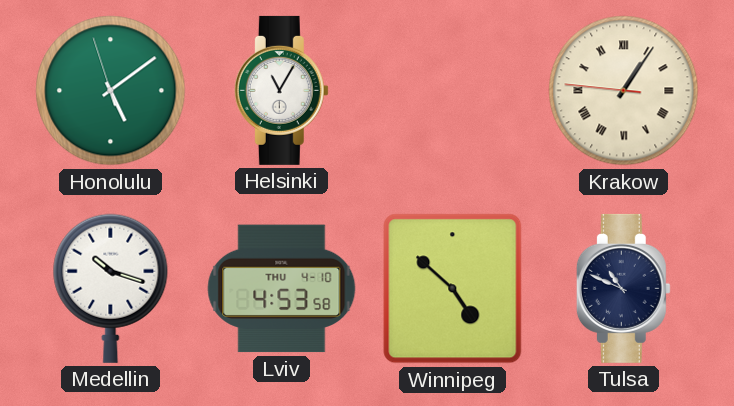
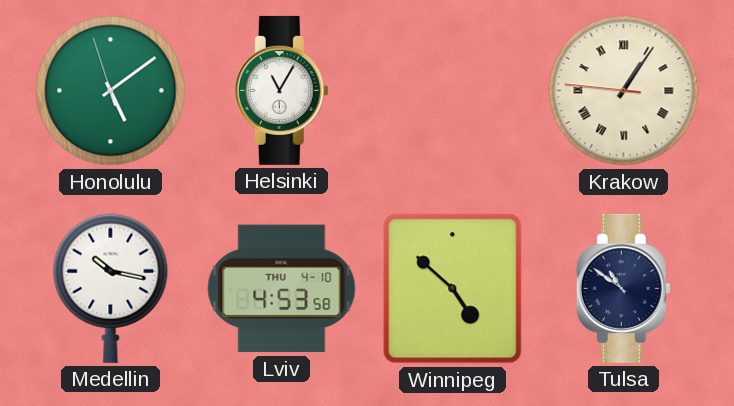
Medellin: 10:18 -> 10:17 (111, 288)
Tulsa: 10:49 -> 10:51 (623, 288)
